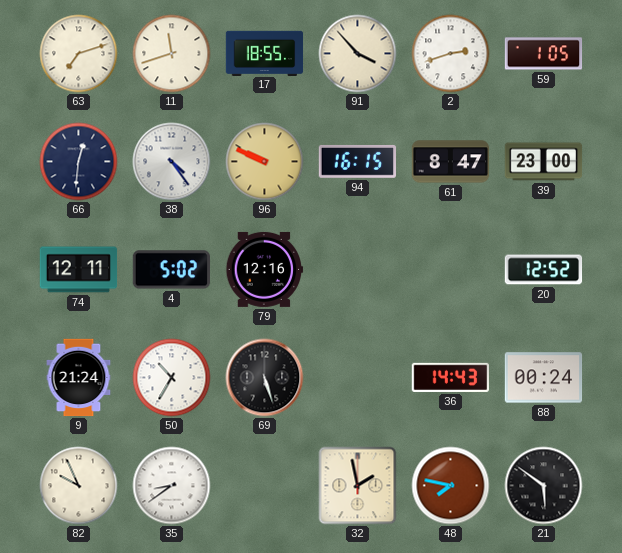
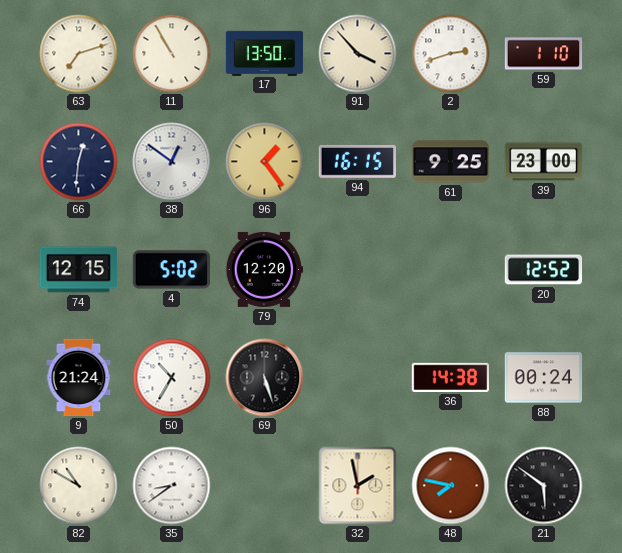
11: 11:42 -> 10:55 (172, 54)
17: 18:55 -> 13:50 (265, 53)
59: 1:05 -> 1:10 (544, 54)
38: 4:24 -> 12:51 (172, 162)
96: 9:49 -> 1:24 (265, 162)
61: 8:47 -> 9:25 (451, 162)
74: 12:11 -> 12:15 (79, 270)
79: 12:16 -> 12:20 (265, 269)
36: 14:43 -> 14:38 (451, 377)
82: 9:56 -> 10:50 (79, 486)
